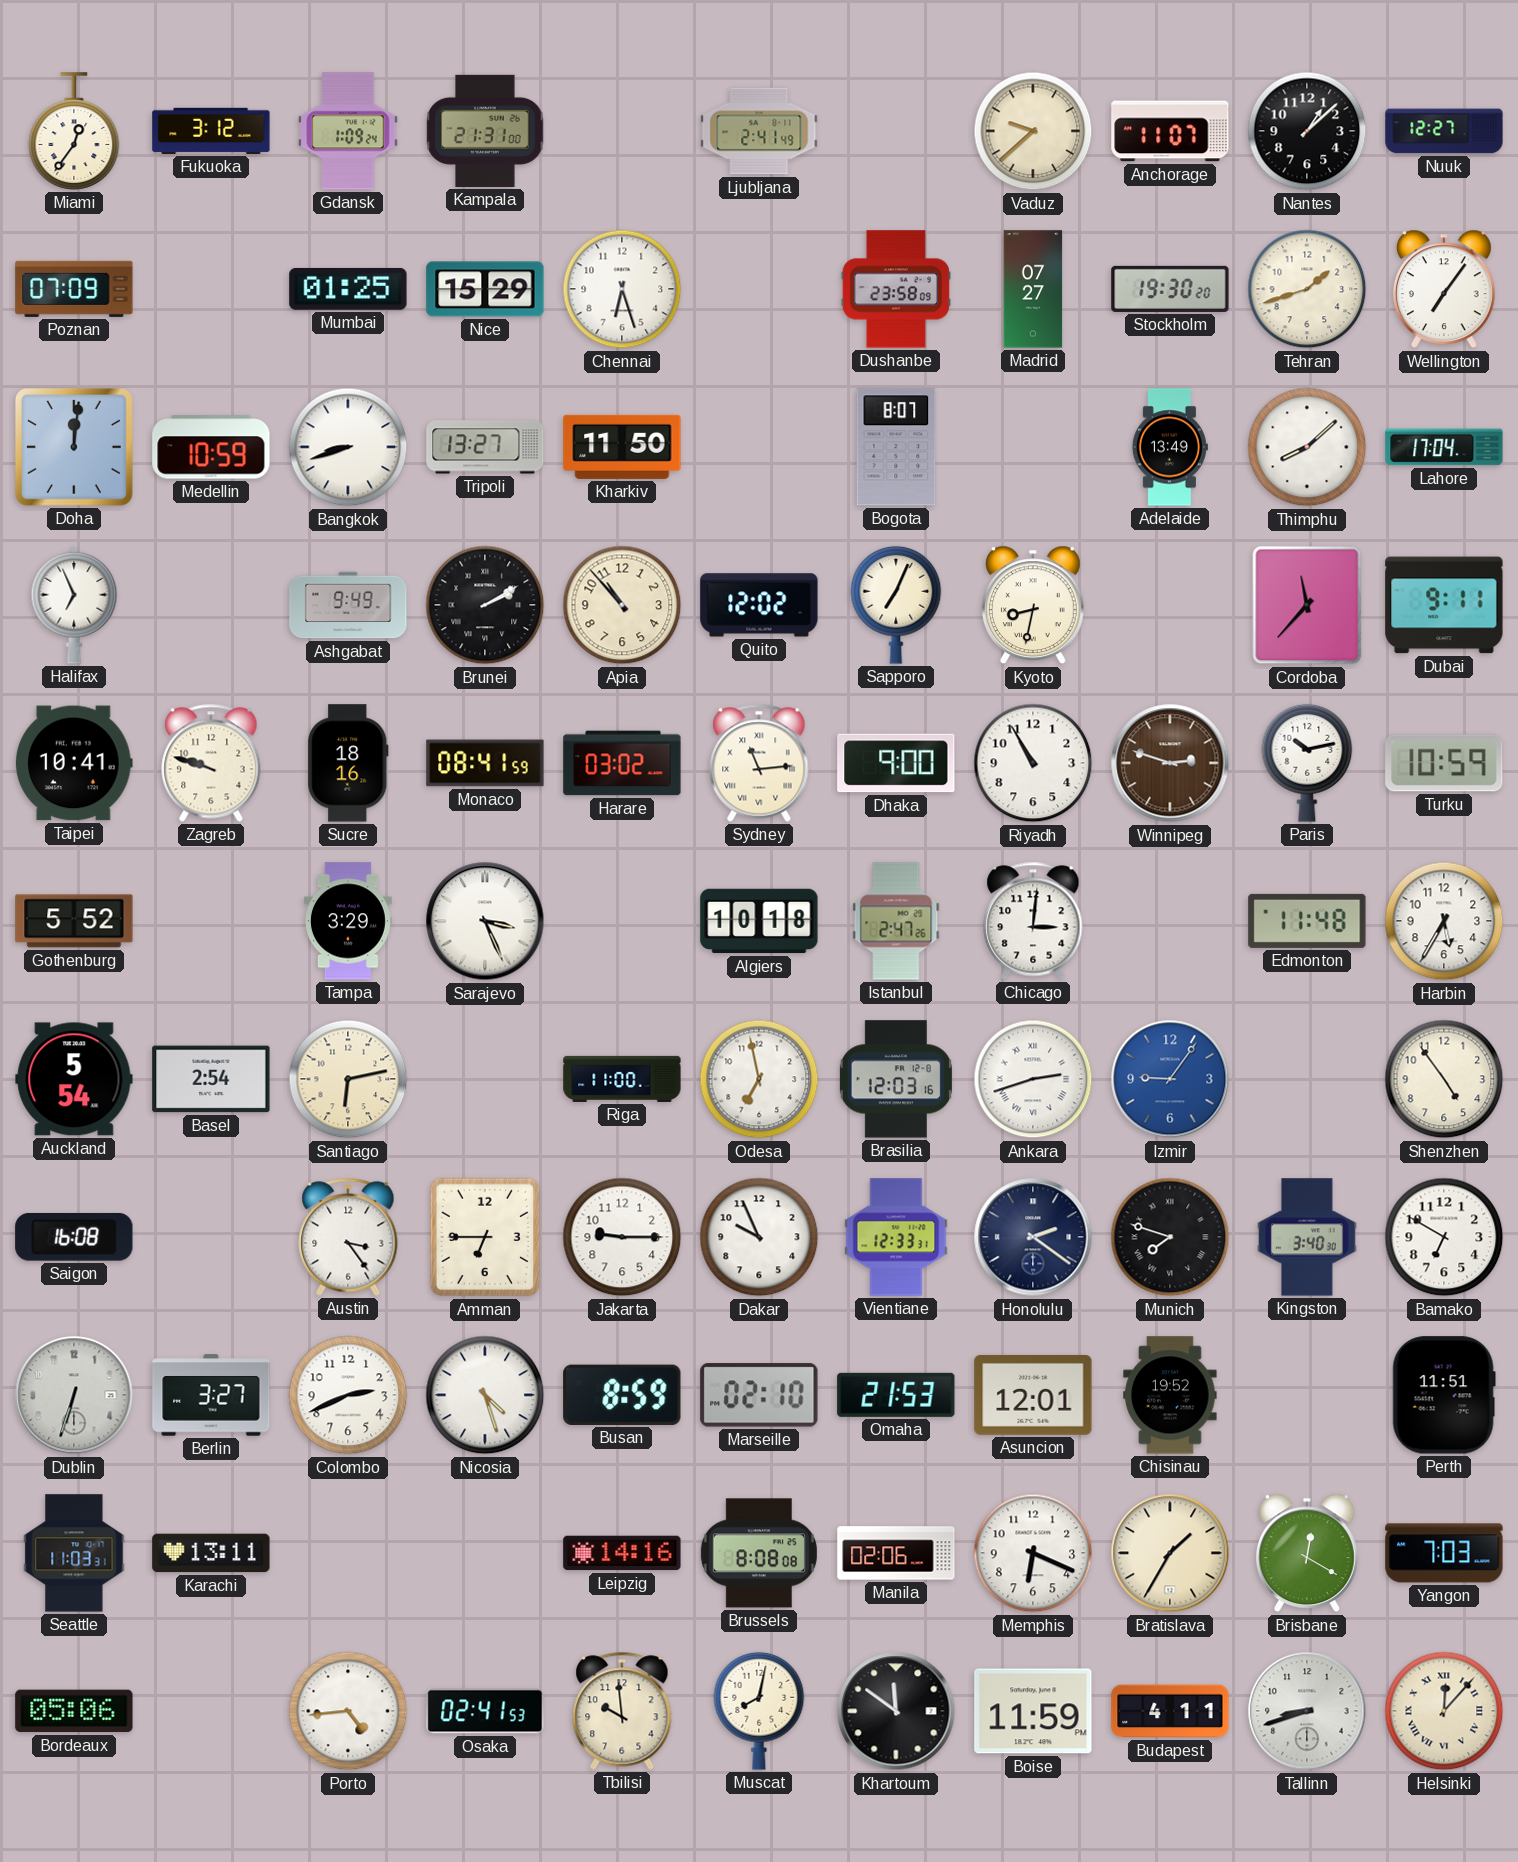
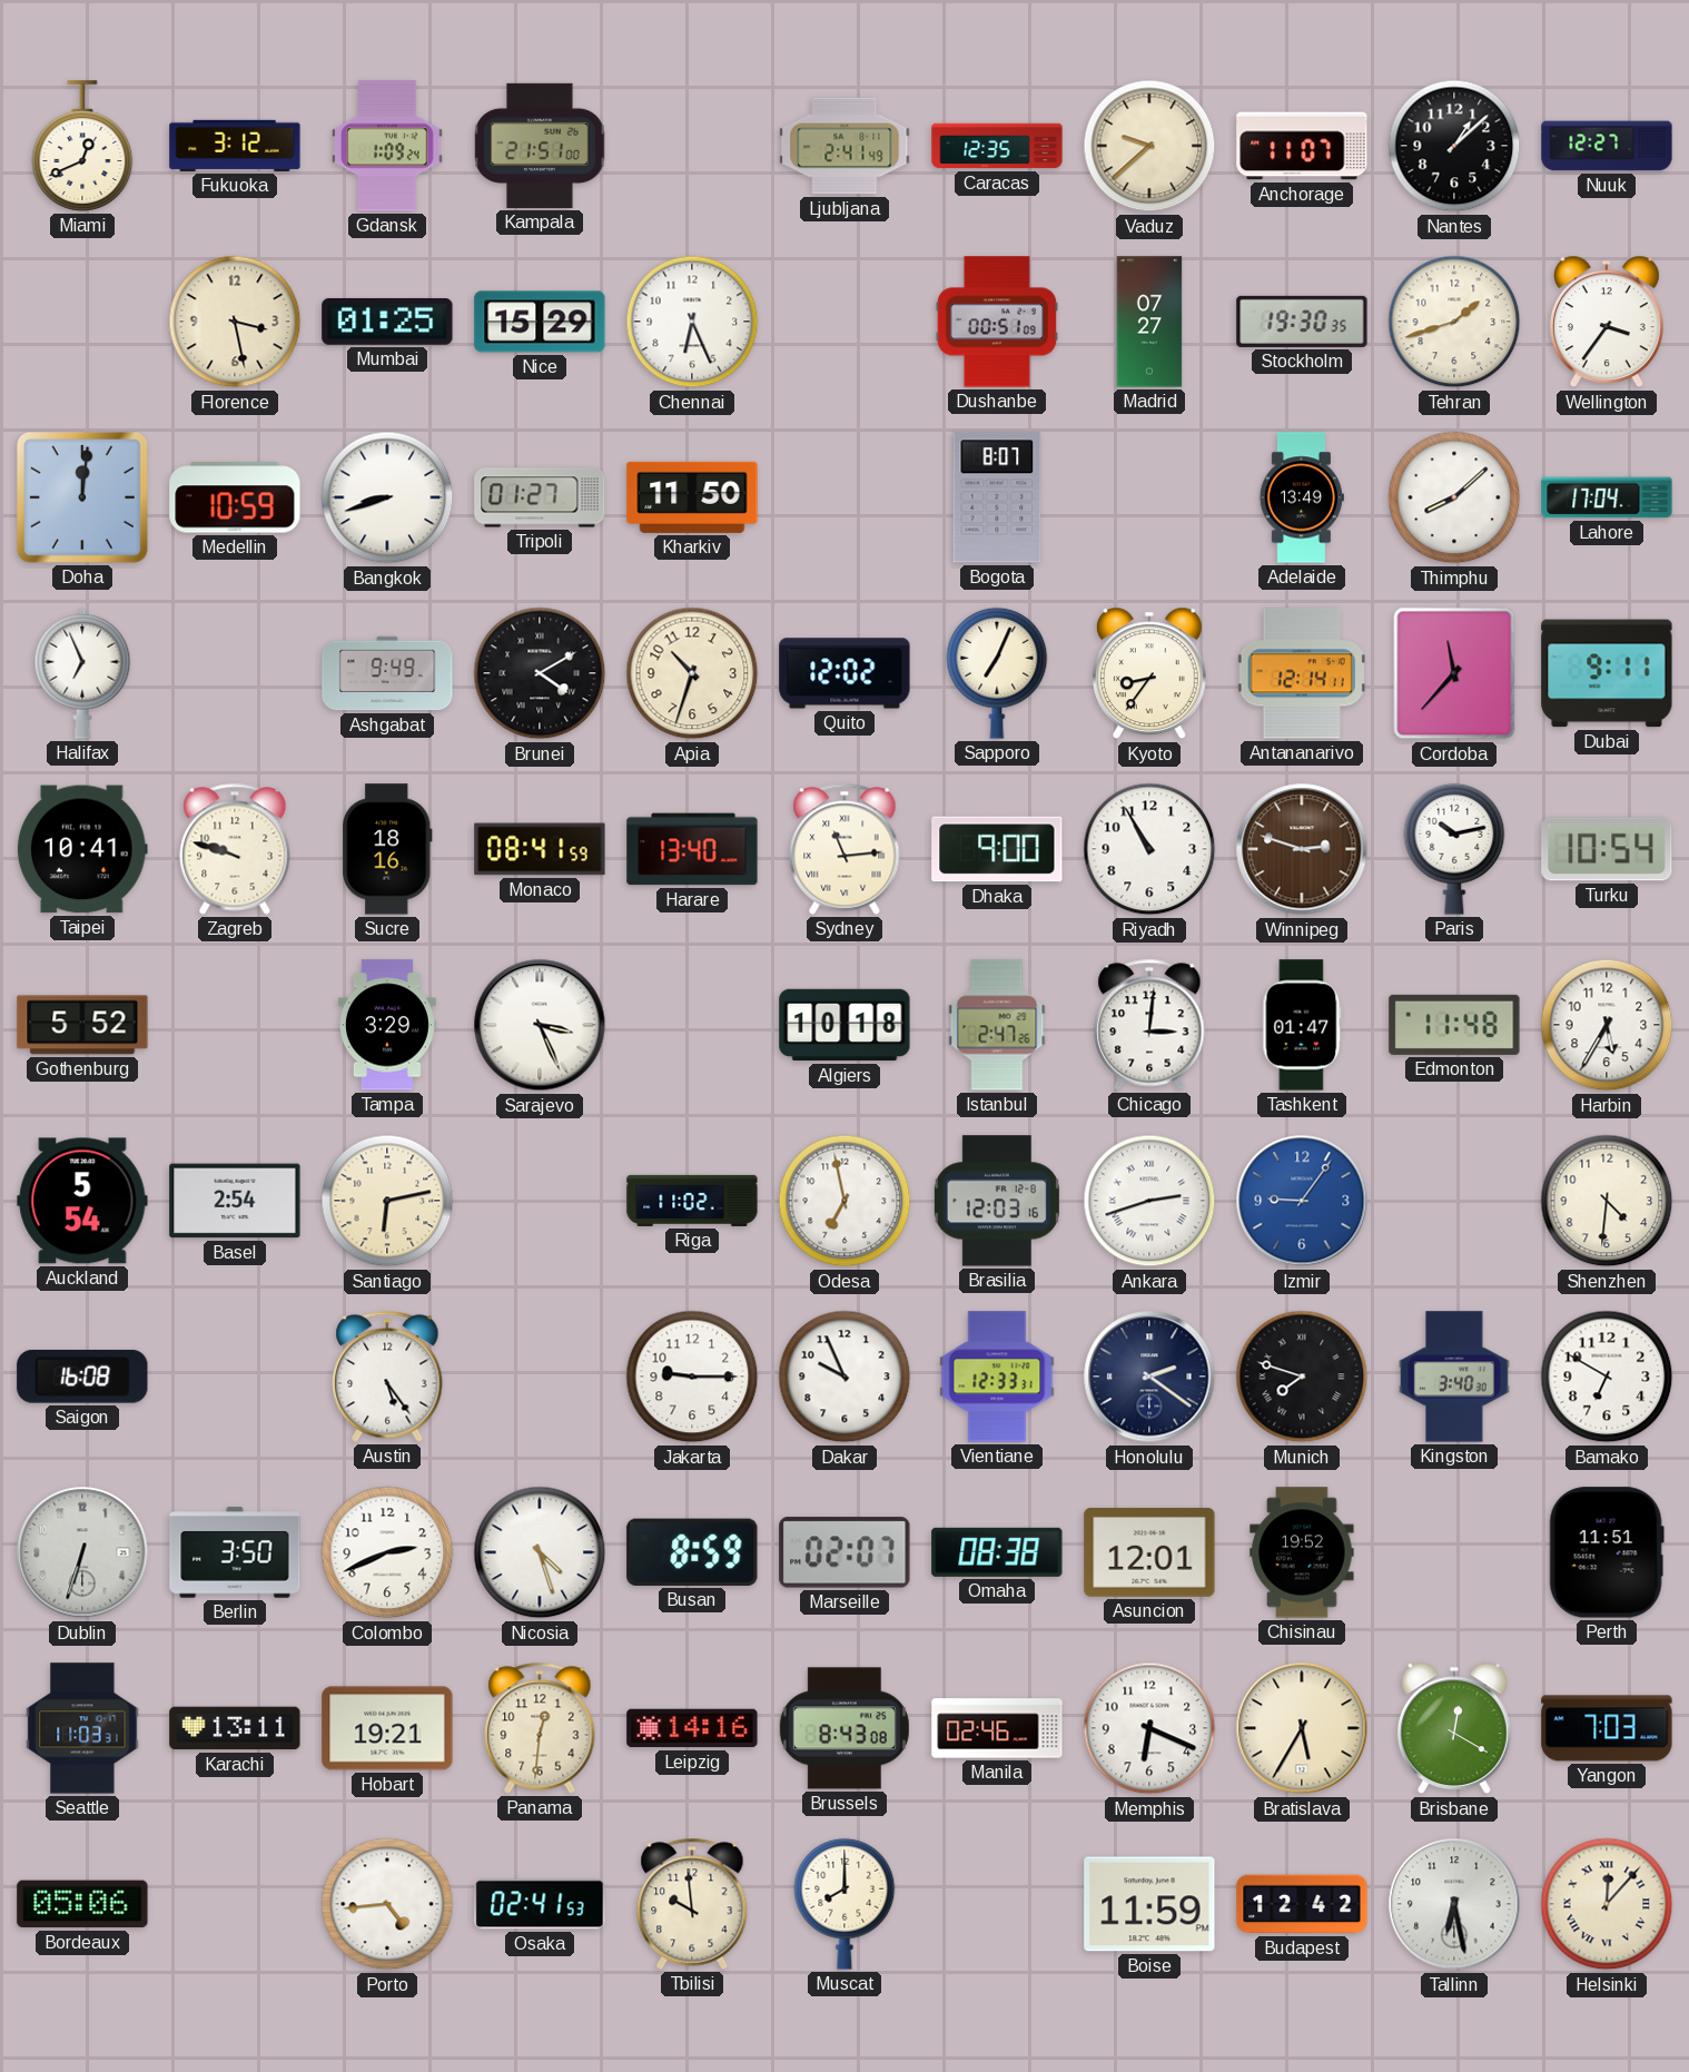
Miami: 12:36 -> 12:41 (82, 146)
Kampala: 21:31 -> 21:51 (540, 146)
Caracas: none -> 12:35 (997, 146)
Poznan: 07:09 -> none (74, 289)
Florence: none -> 3:28 (235, 322)
Chennai: 6:27 -> 6:26 (692, 322)
Dushanbe: 23:58 -> 00:51 (997, 322)
Stockholm: 19:30:20 -> 19:30:35 (1302, 322)
Wellington: 7:06 -> 3:36 (1607, 322)
Tripoli: 13:27 -> 01:27 (540, 497)
Brunei: 2:10 -> 4:10 (540, 673)
Apia: 10:53 -> 10:33 (692, 673)
Kyoto: 8:32 -> 8:36 (1149, 673)
Antananarivo: none -> 12:14 (1302, 673)
Harare: 03:02 -> 13:40 (692, 849)
Turku: 10:59 -> 10:54 (1607, 849)
Tashkent: none -> 01:47 (1302, 1025)
Riga: 11:00 -> 11:02 (692, 1201)
Shenzhen: 4:54 -> 4:31 (1607, 1201)
Austin: 3:24 -> 5:24 (387, 1377)
Amman: 6:45 -> none (485, 1237)
Berlin: 3:27 -> 3:50 (235, 1552)
Marseille: 02:10 -> 02:07 (844, 1552)
Omaha: 21:53 -> 08:38 (997, 1552)
Hobart: none -> 19:21 (387, 1728)
Panama: none -> 12:31 (540, 1728)
Brussels: 8:08 -> 8:43 (844, 1728)
Manila: 02:06 -> 02:46 (997, 1728)
Bratislava: 1:35 -> 5:35 (1302, 1728)
Muscat: 8:02 -> 8:00 (844, 1904)
Khartoum: 11:51 -> none (896, 1711)
Budapest: 4:11 -> 12:42 (1302, 1904)
Tallinn: 8:42 -> 6:28 (1454, 1904)
